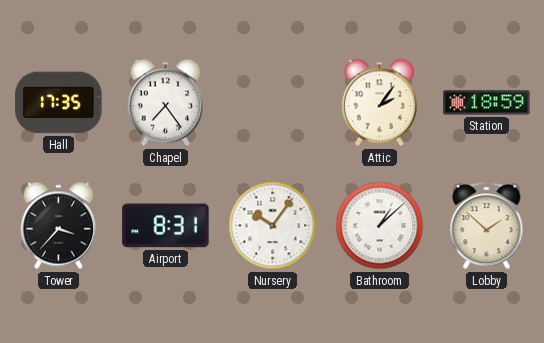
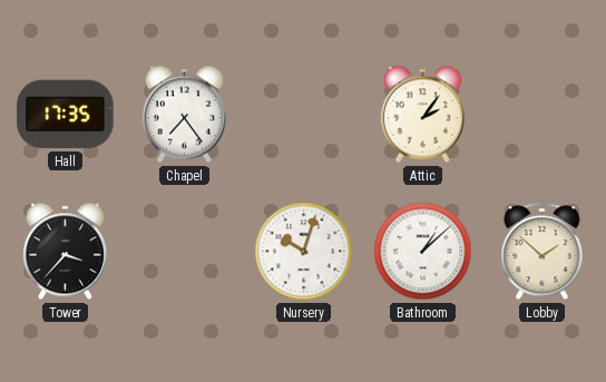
Station: 18:59 -> none (487, 103)
Airport: 8:31 -> none (166, 226)
Nursery: 10:06 -> 10:03 (304, 252)
